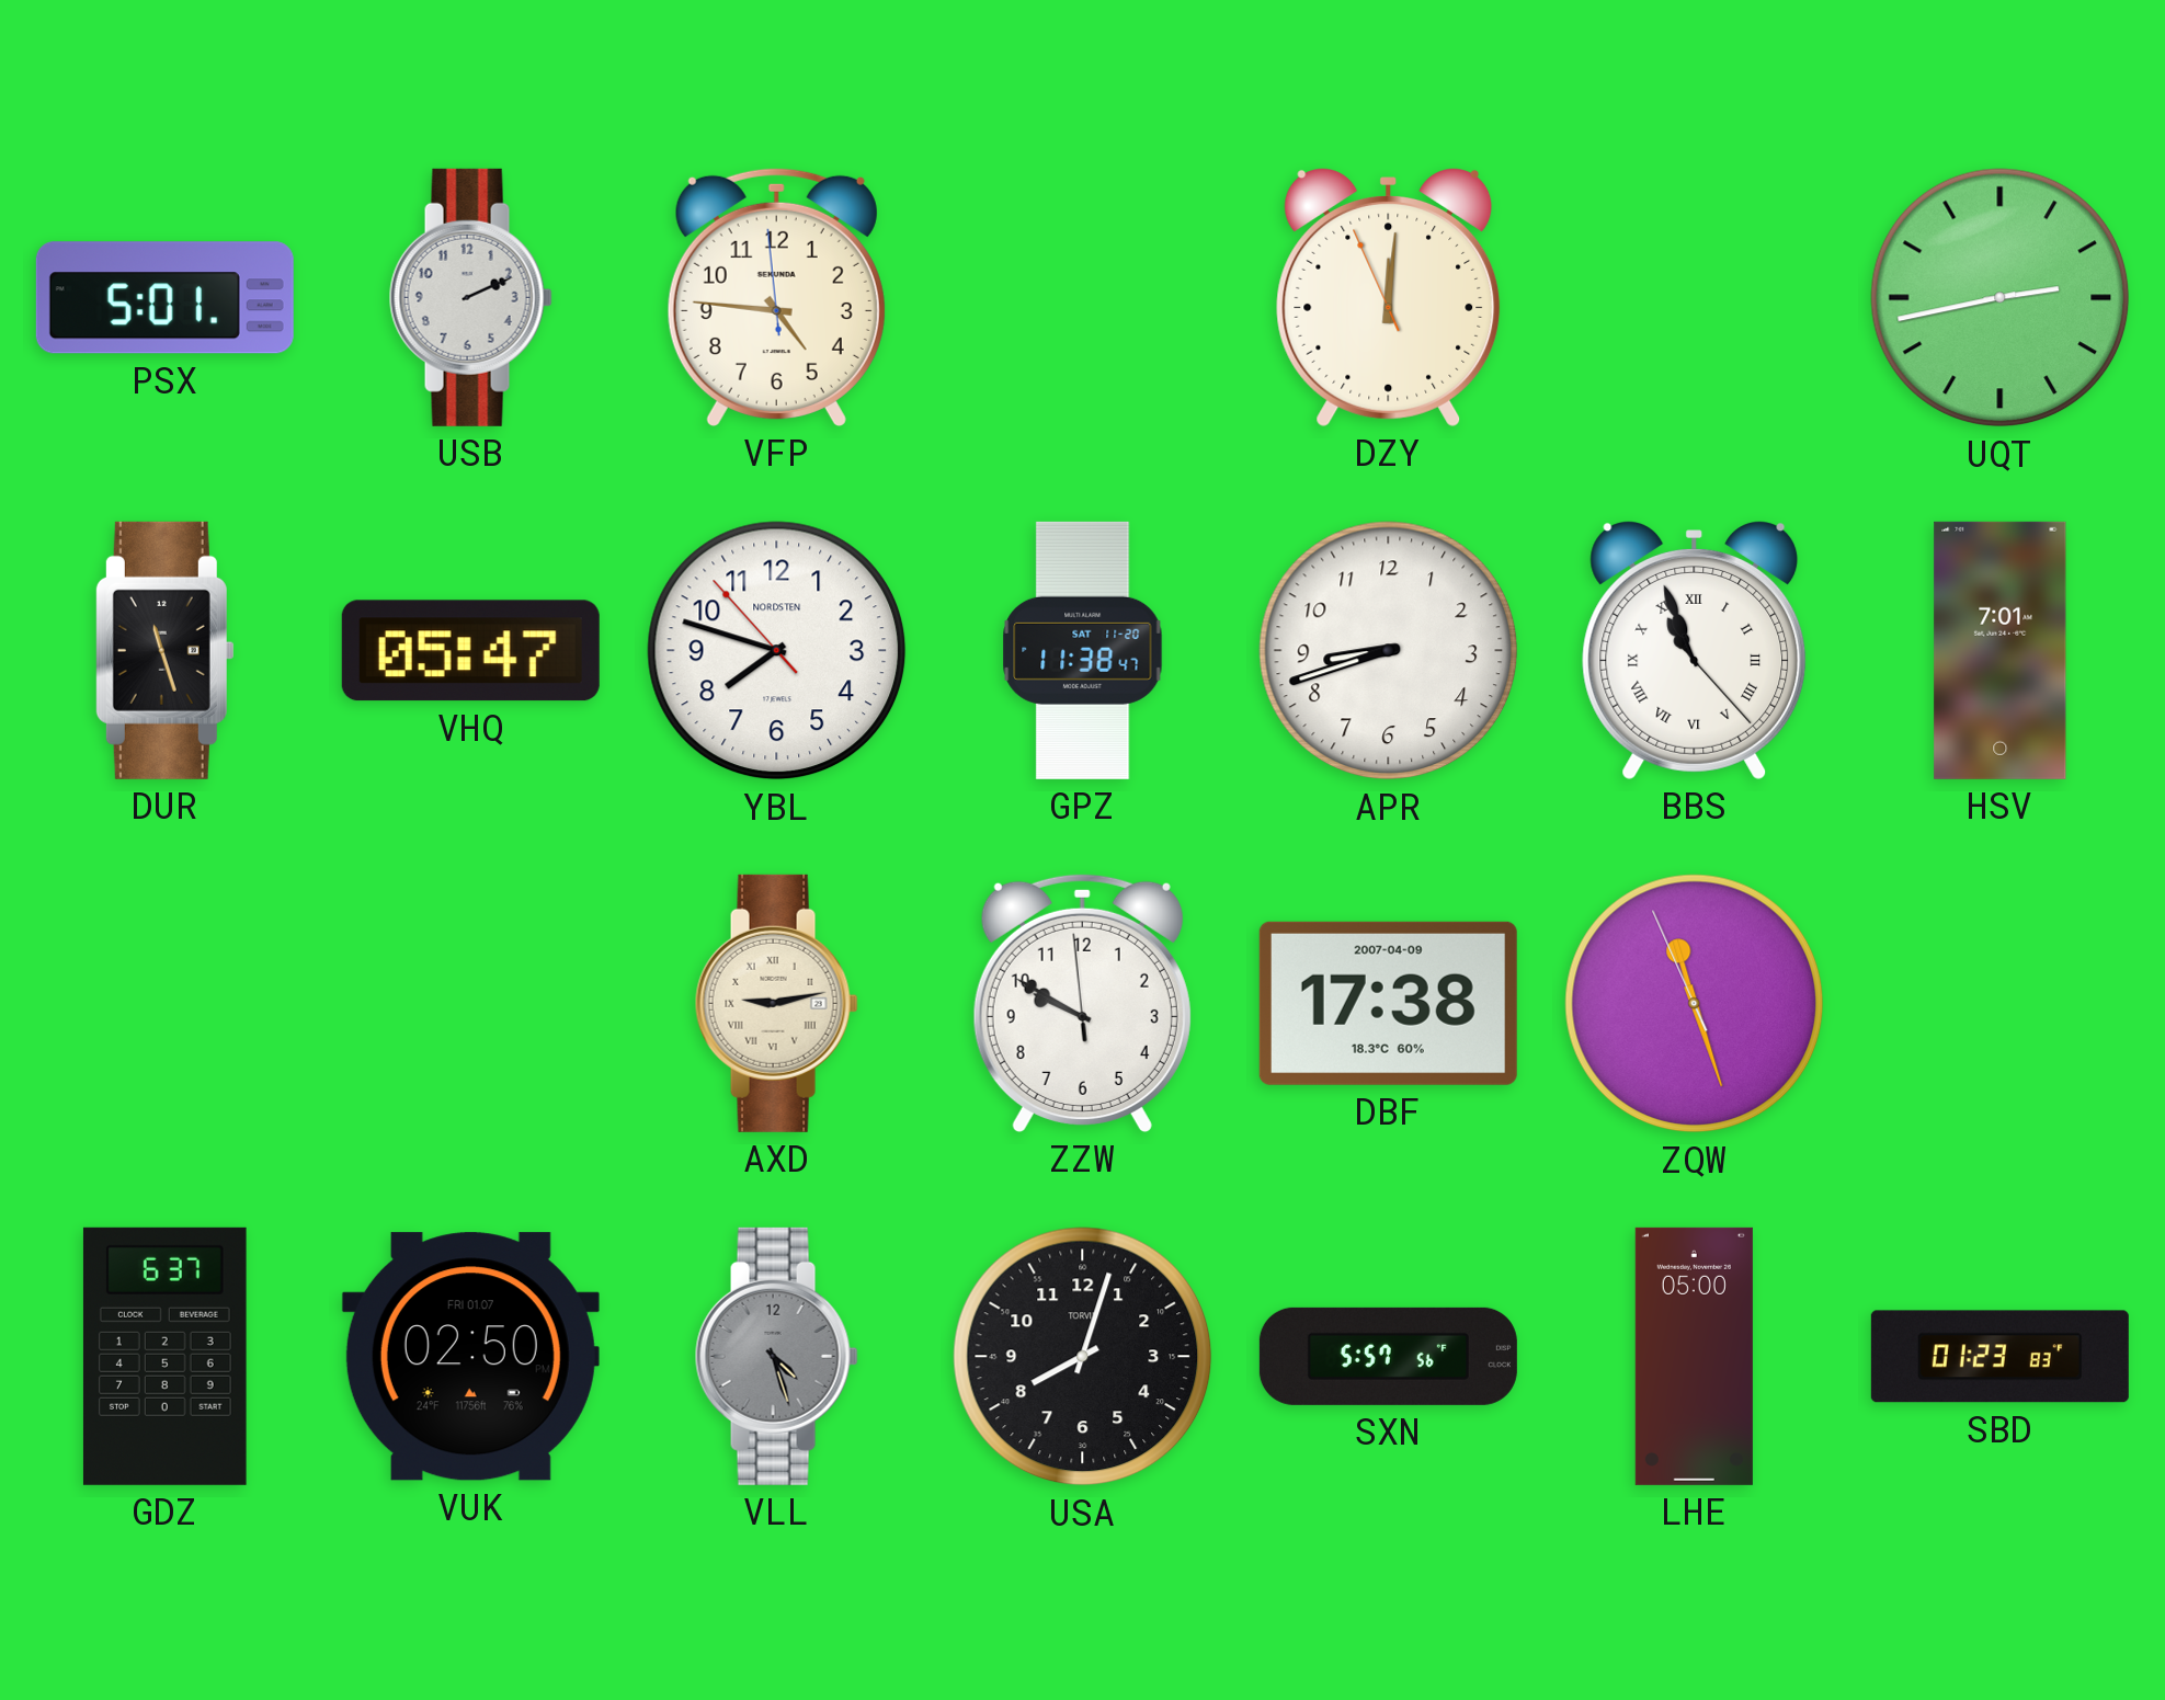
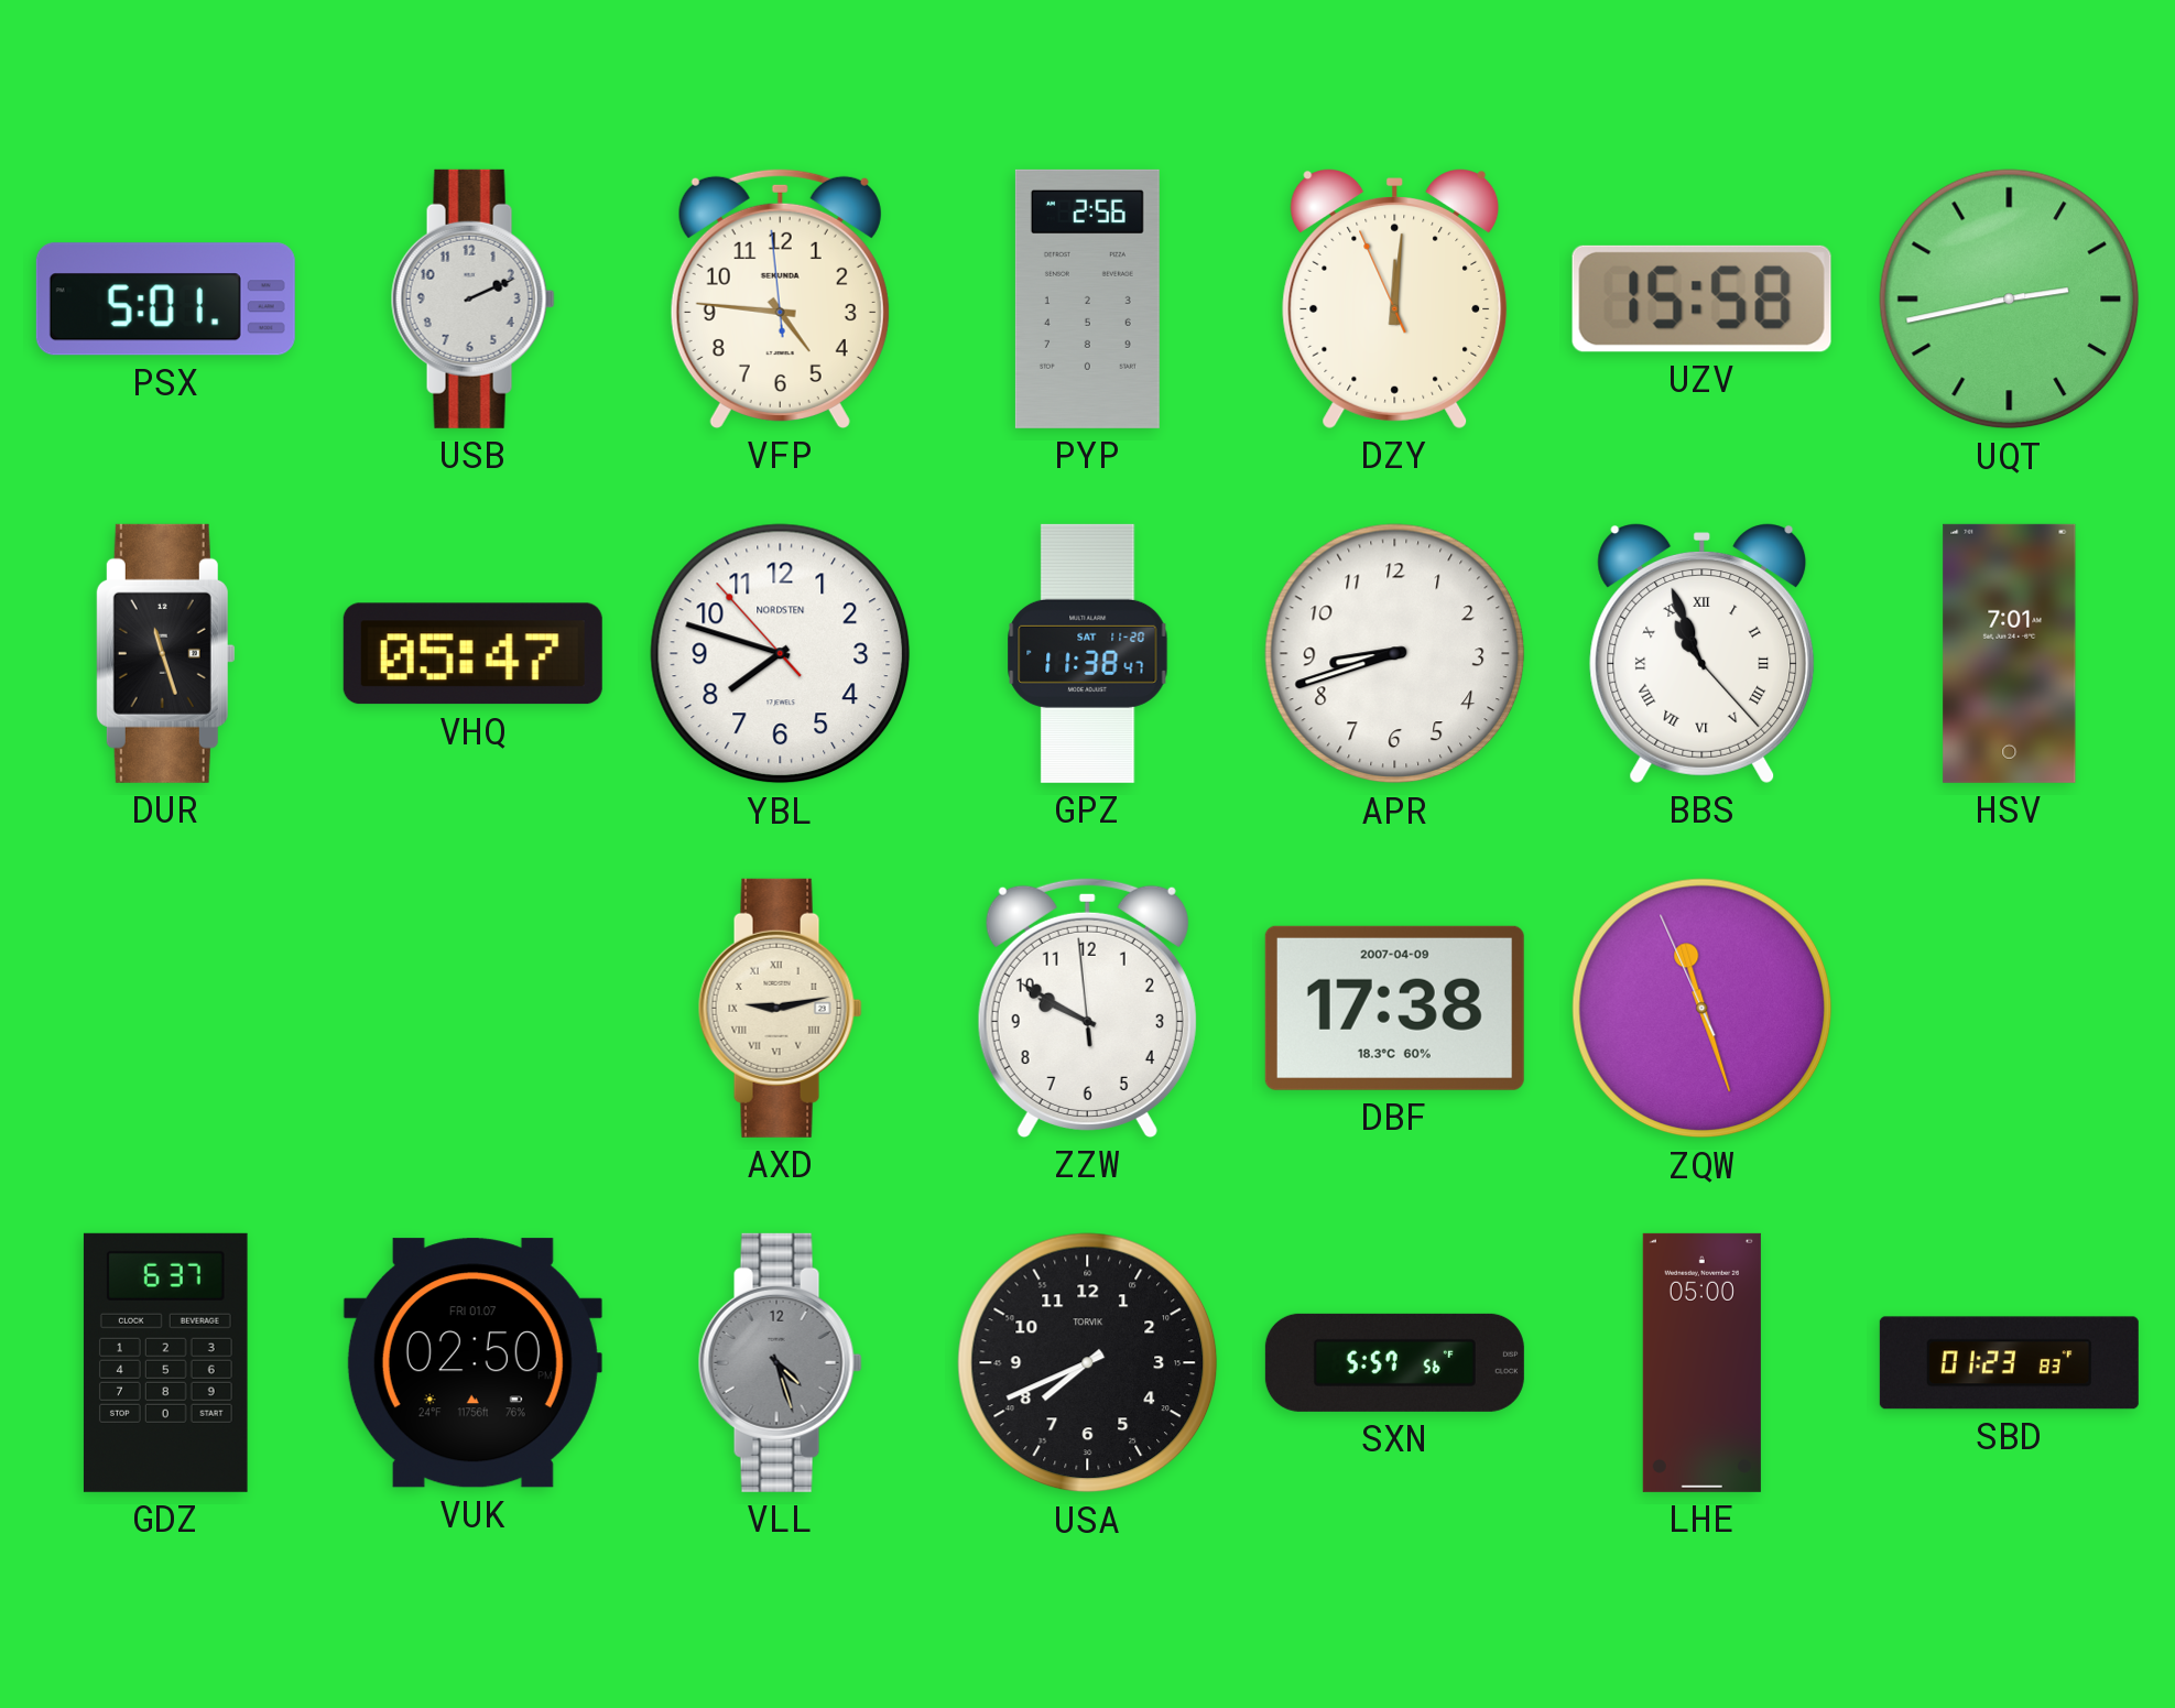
PYP: none -> 2:56 (1087, 298)
UZV: none -> 15:58 (1701, 298)
USA: 8:03 -> 7:41 (1088, 1363)
